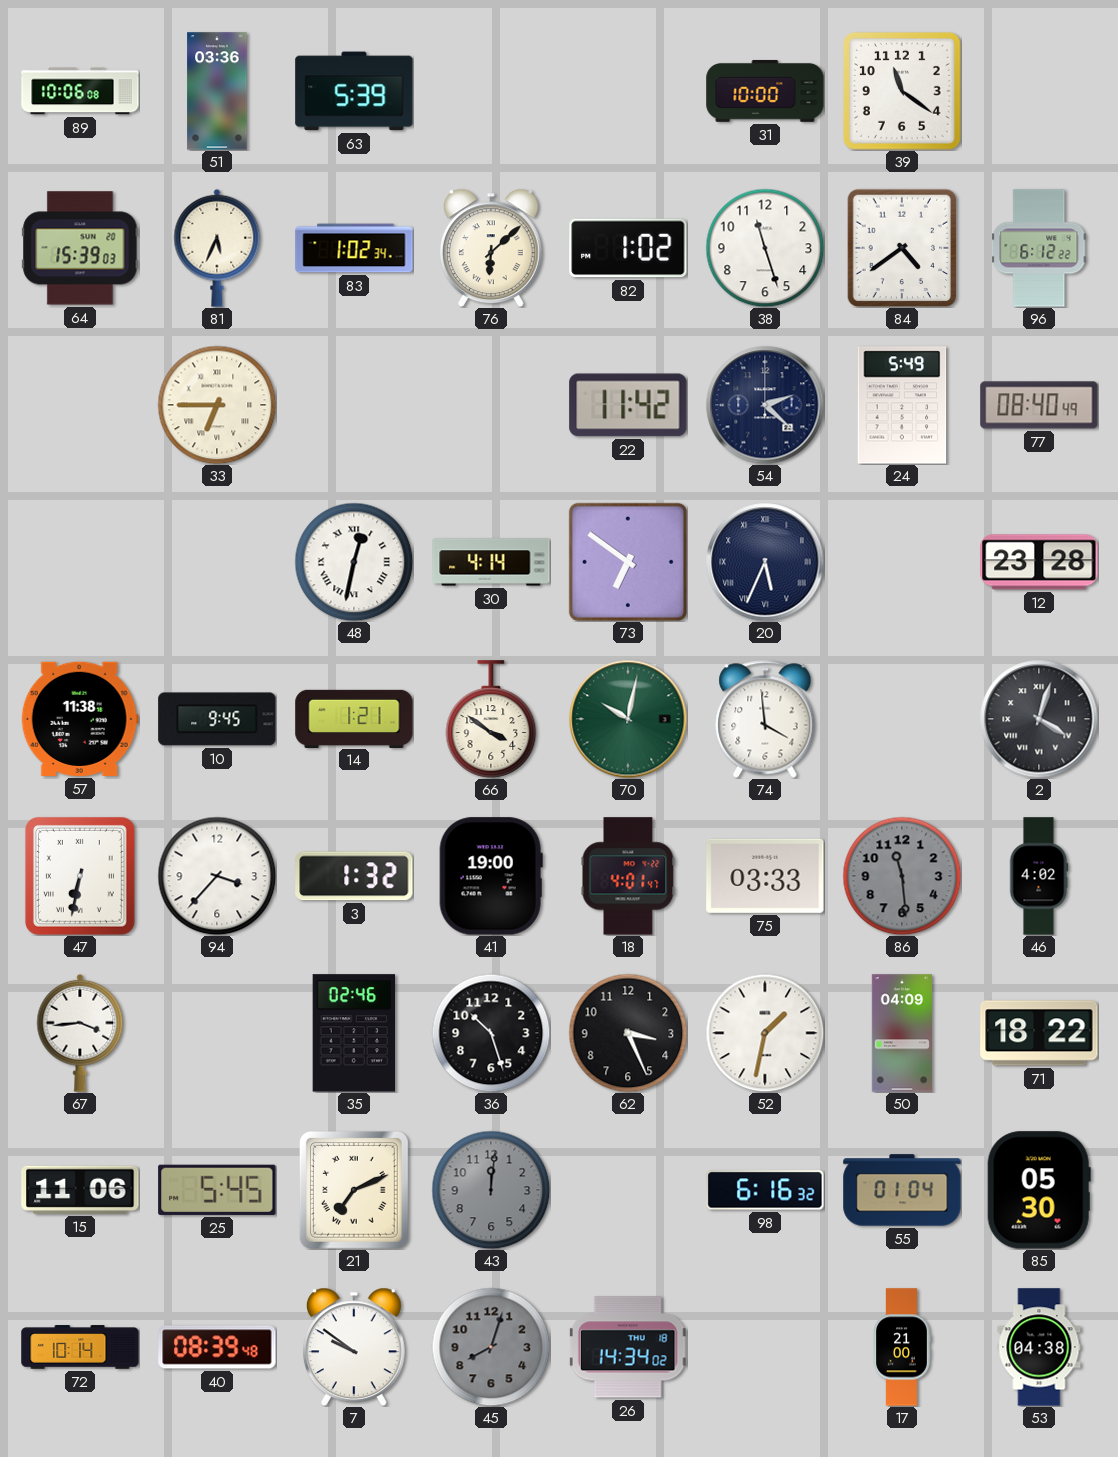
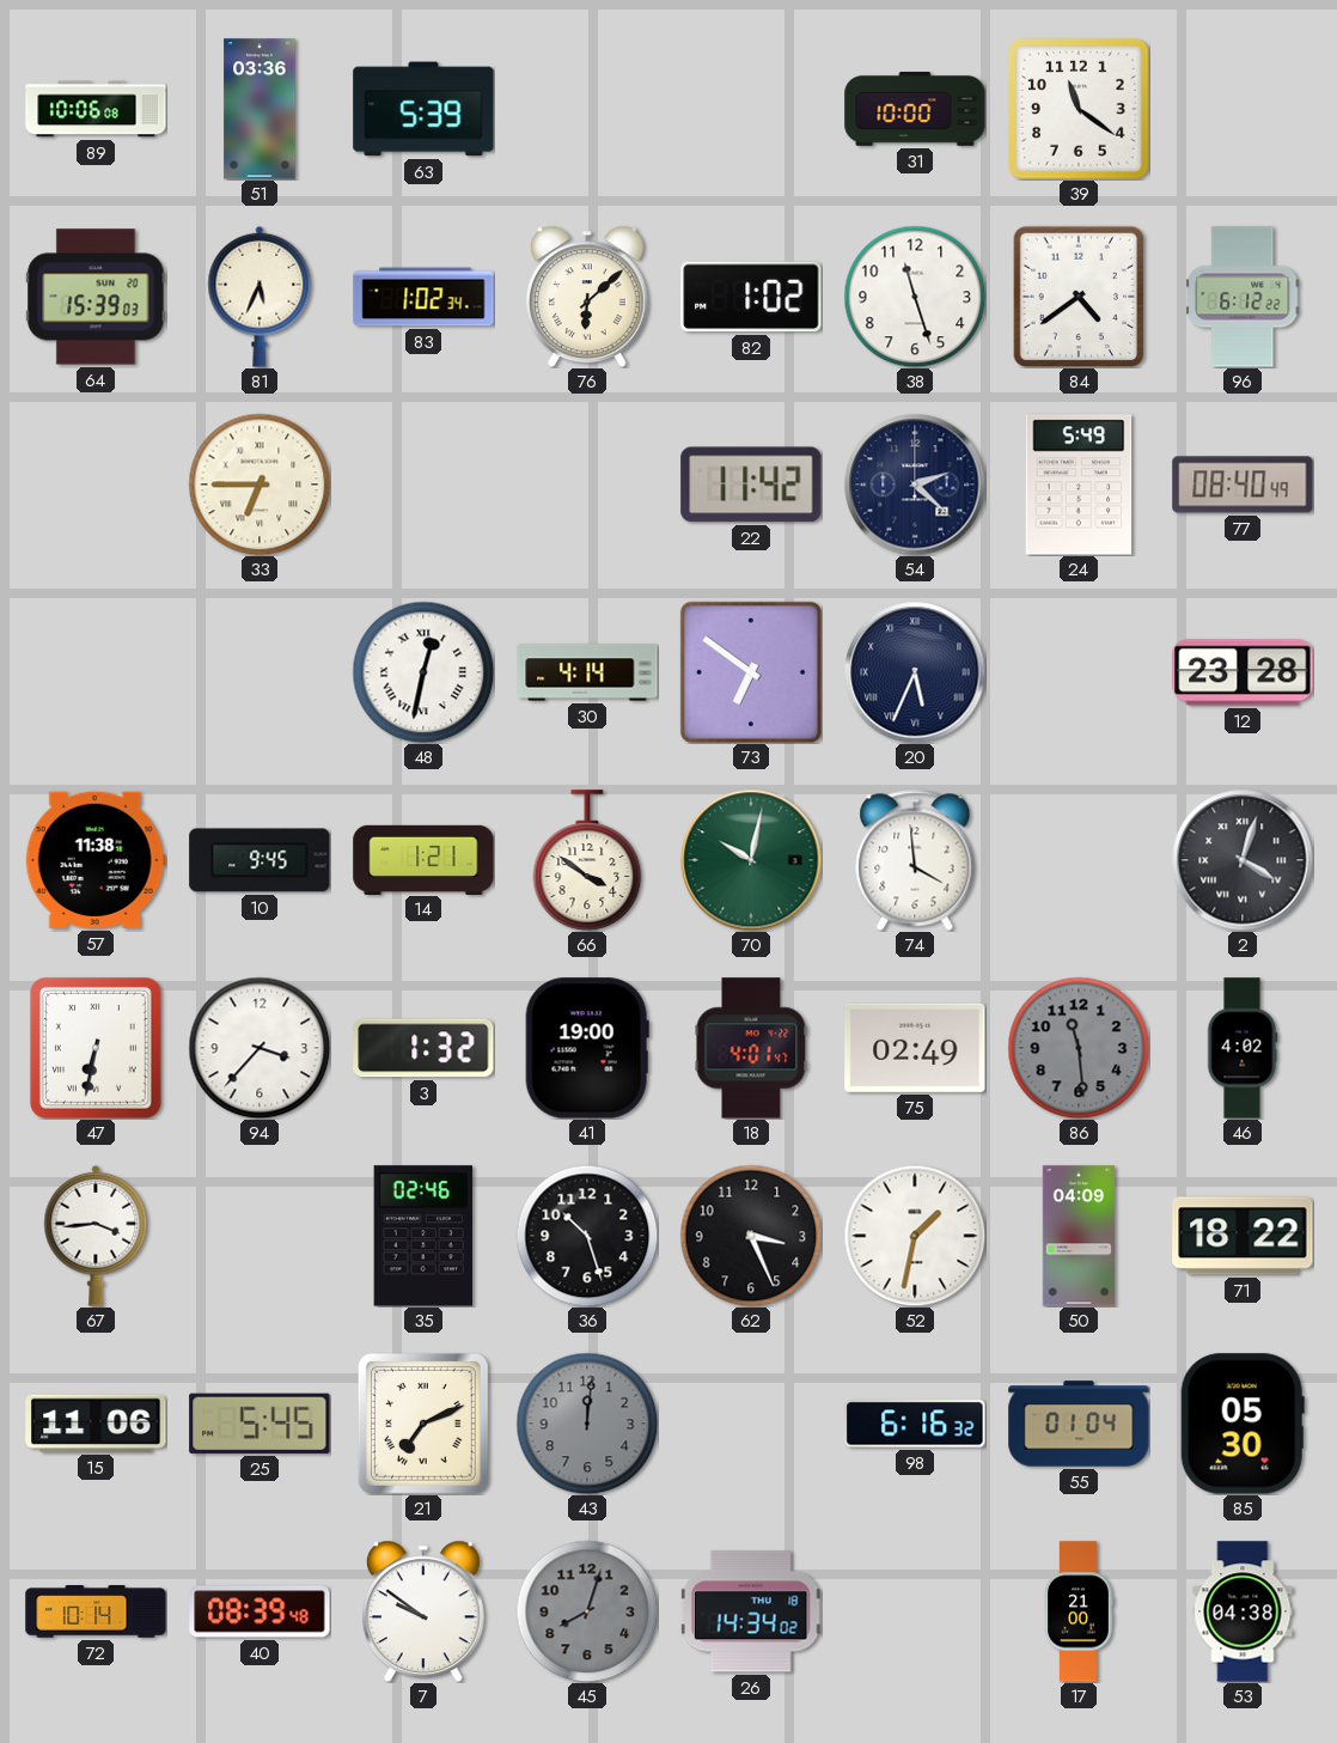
75: 03:33 -> 02:49 (915, 1048)
